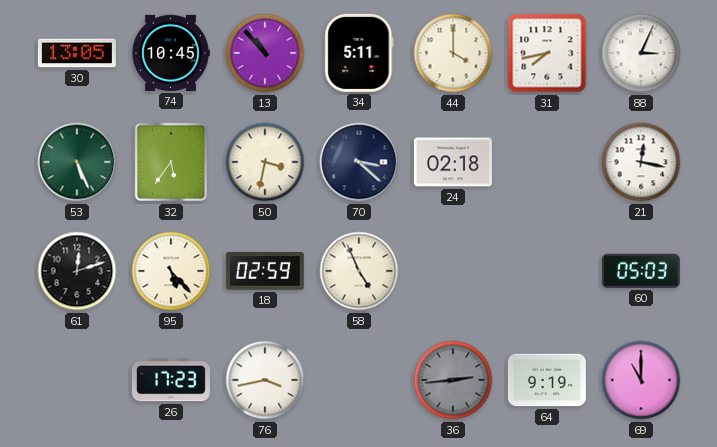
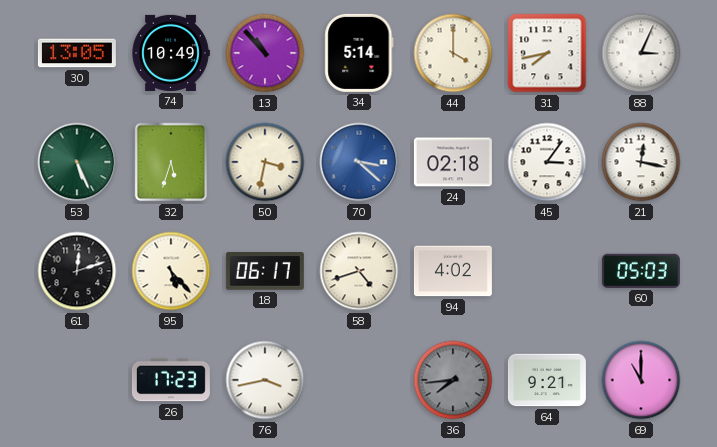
74: 10:45 -> 10:49 (171, 53)
34: 5:11 -> 5:14 (359, 53)
32: 5:36 -> 5:33 (171, 162)
70 dial: navy -> blue (359, 162)
45: none -> 3:06 (547, 162)
18: 02:59 -> 06:17 (265, 271)
58: 4:56 -> 4:42 (359, 271)
94: none -> 4:02 (453, 271)
36: 2:44 -> 7:44 (453, 380)
64: 9:19 -> 9:21 (547, 380)
